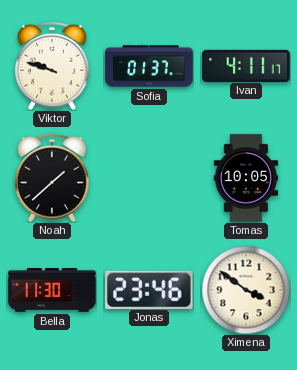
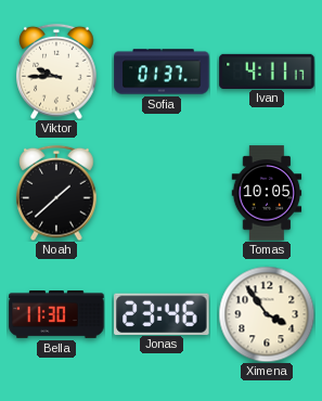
Viktor: 9:48 -> 9:45 (56, 72)
Ximena: 3:51 -> 3:54 (267, 314)
